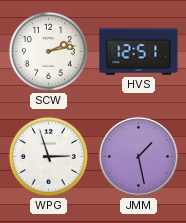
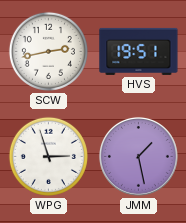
SCW: 2:13 -> 2:43 (48, 51)
HVS: 12:51 -> 19:51 (139, 51)
